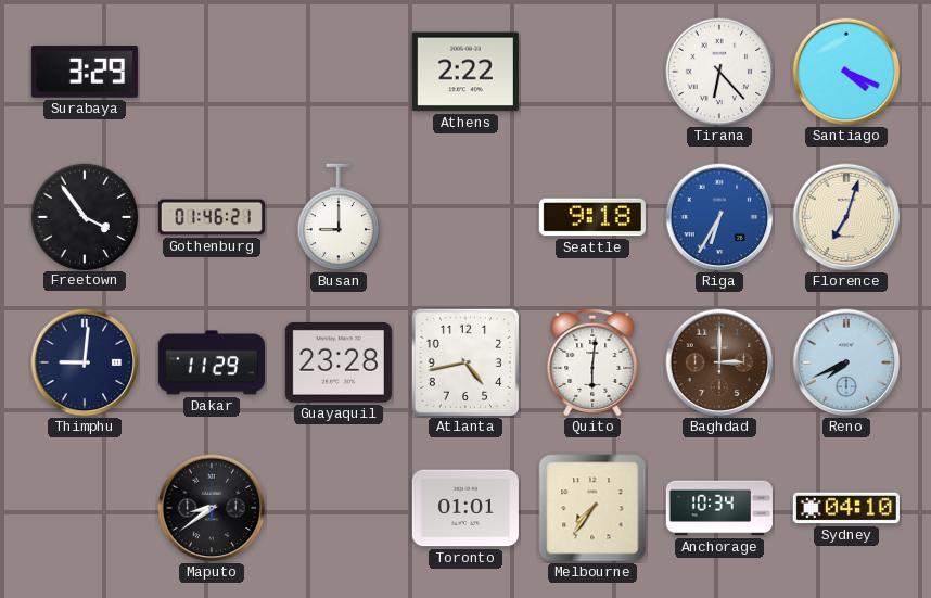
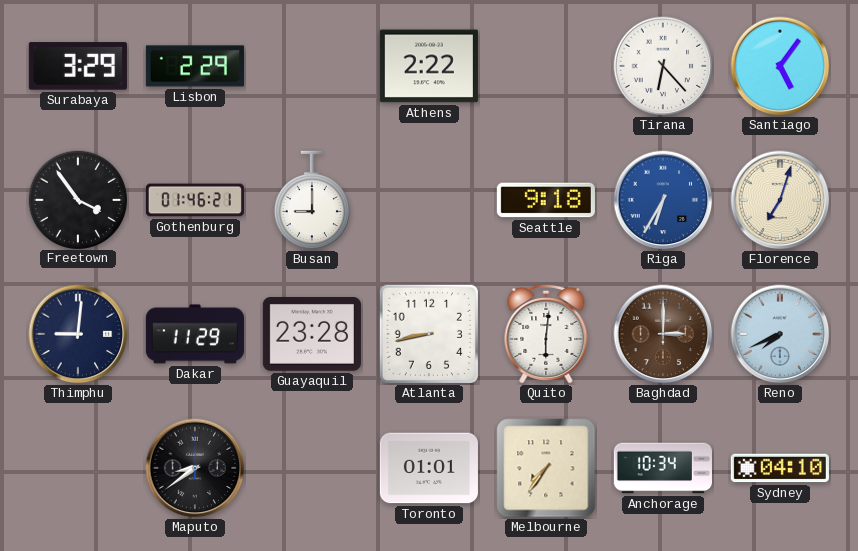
Lisbon: none -> 2:29 (195, 66)
Santiago: 4:19 -> 5:06 (780, 66)
Atlanta: 4:43 -> 8:43 (429, 334)
